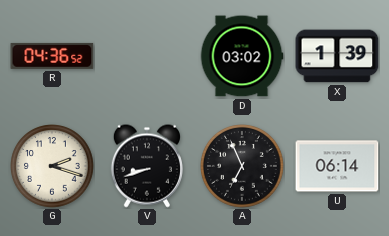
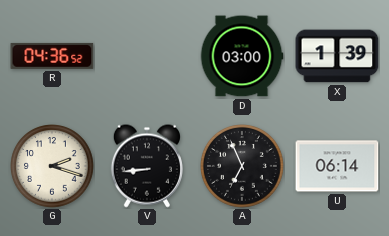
D: 03:02 -> 03:00 (242, 56)
V: 8:42 -> 8:44 (147, 166)
